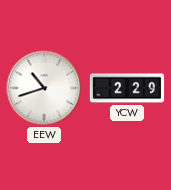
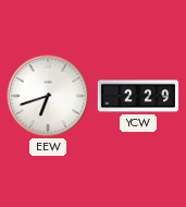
EEW: 10:42 -> 6:42 (48, 96)
